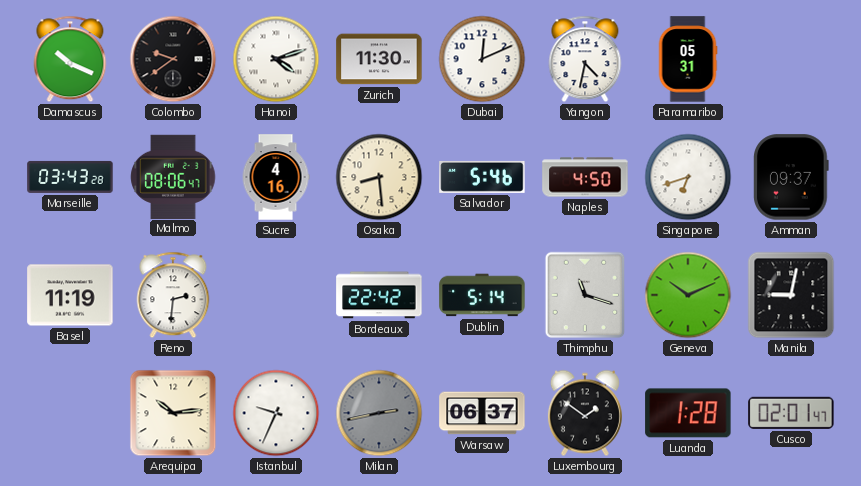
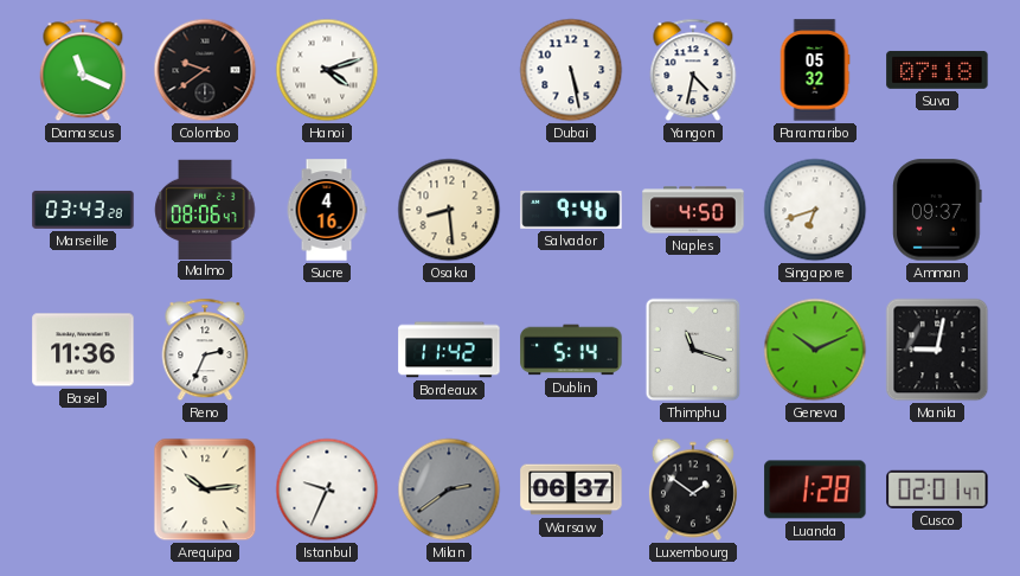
Damascus: 10:19 -> 11:19 (83, 70)
Zurich: 11:30 -> none (379, 59)
Dubai: 12:11 -> 5:28 (571, 70)
Paramaribo: 05:31 -> 05:32 (815, 70)
Suva: none -> 07:18 (937, 70)
Salvador: 5:46 -> 9:46 (571, 210)
Basel: 11:19 -> 11:36 (83, 350)
Reno: 2:31 -> 2:34 (205, 350)
Bordeaux: 22:42 -> 11:42 (449, 350)
Milan: 2:43 -> 2:39 (449, 489)
